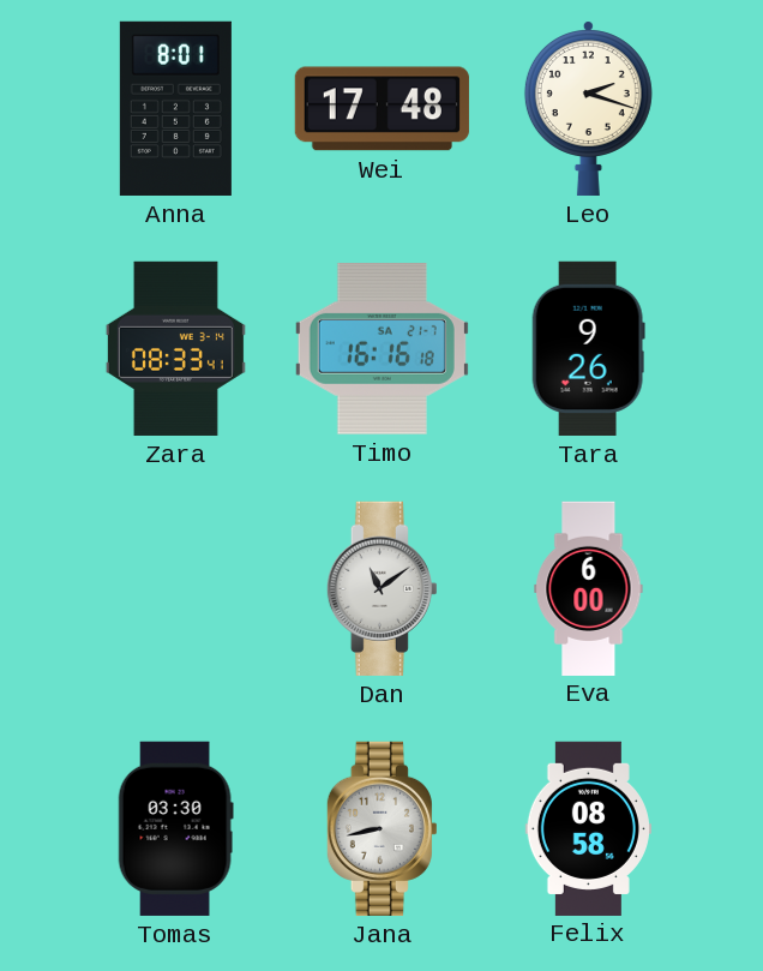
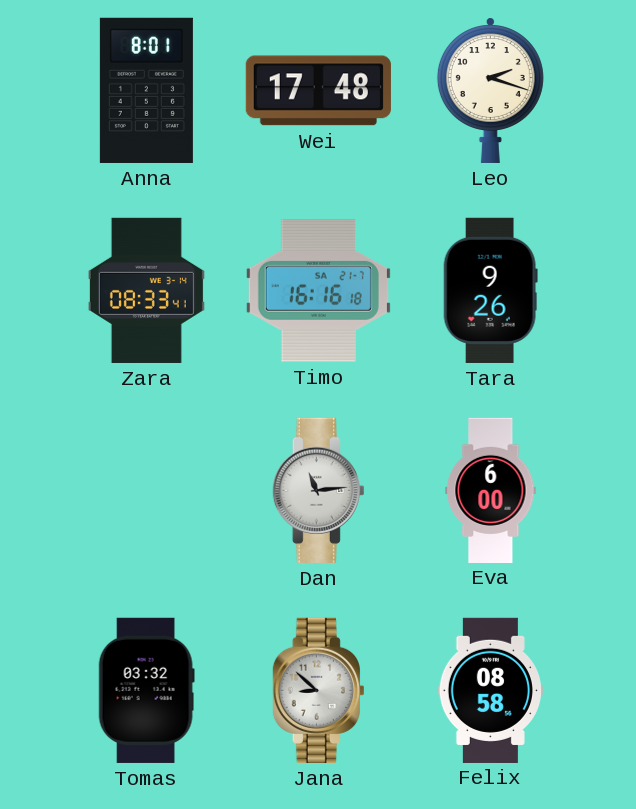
Dan: 11:09 -> 11:14 (318, 490)
Tomas: 03:30 -> 03:32 (146, 690)
Jana: 8:43 -> 8:52 (318, 690)
